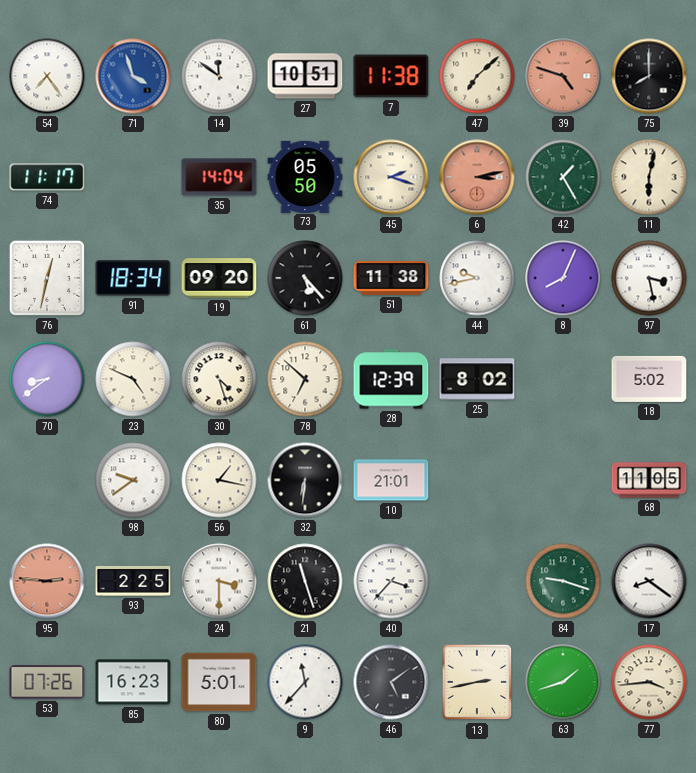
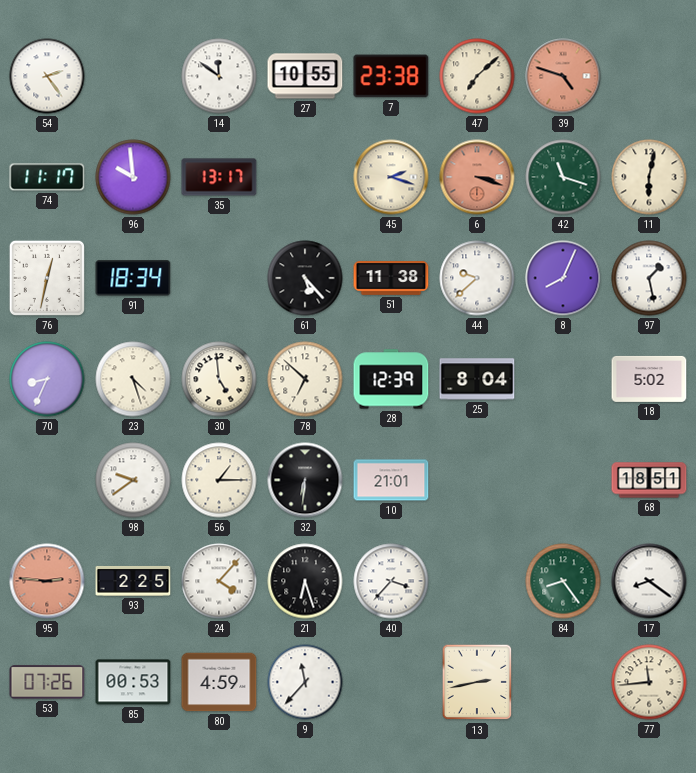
54: 7:24 -> 2:24 (47, 76)
71: 3:57 -> none (133, 76)
27: 10:51 -> 10:55 (305, 76)
7: 11:38 -> 23:38 (391, 76)
75: 8:00 -> none (649, 76)
96: none -> 9:59 (133, 177)
35: 14:04 -> 13:17 (219, 177)
73: 05:50 -> none (305, 176)
6: 3:13 -> 3:18 (477, 177)
42: 1:25 -> 11:18 (563, 177)
19: 09:20 -> none (219, 278)
44: 9:43 -> 9:38 (477, 278)
97: 3:28 -> 1:28 (649, 278)
70: 8:39 -> 8:34 (47, 379)
23: 4:49 -> 4:27 (133, 379)
30: 4:27 -> 4:59 (219, 379)
25: 8:02 -> 8:04 (477, 379)
56: 1:17 -> 1:15 (219, 480)
68: 11:05 -> 18:51 (649, 480)
24: 3:30 -> 4:07 (219, 581)
21: 11:27 -> 6:27 (305, 581)
84: 9:18 -> 8:24 (563, 581)
85: 16:23 -> 00:53 (133, 682)
80: 5:01 -> 4:59 (219, 682)
46: 5:09 -> none (391, 682)
63: 1:42 -> none (563, 682)
77: 3:44 -> 11:44 (649, 682)
